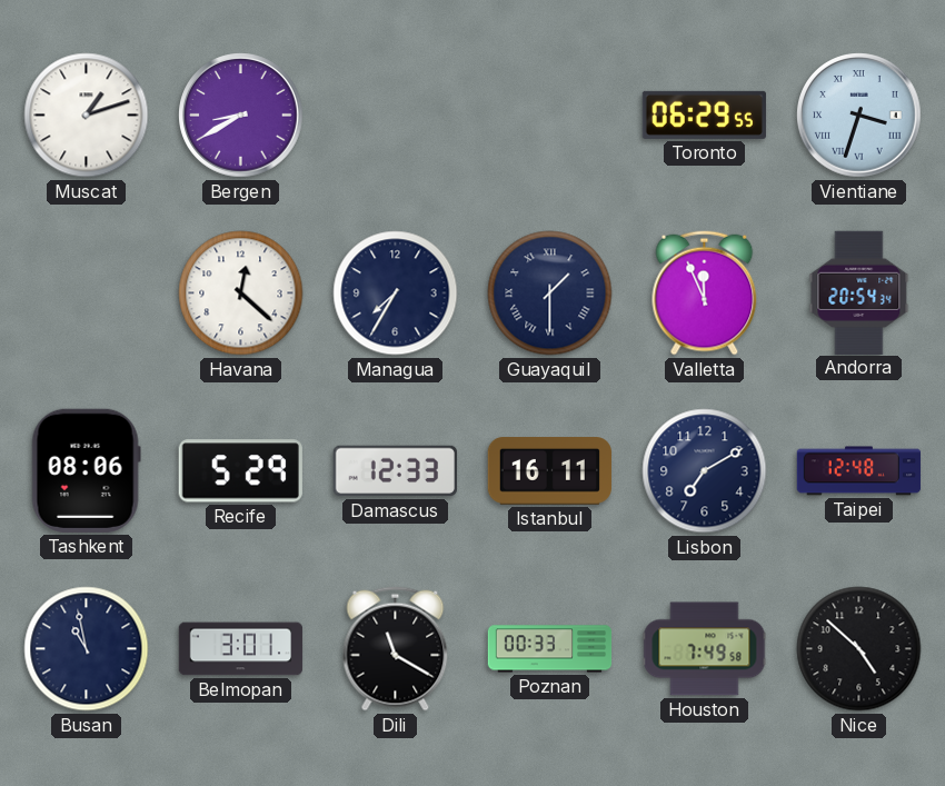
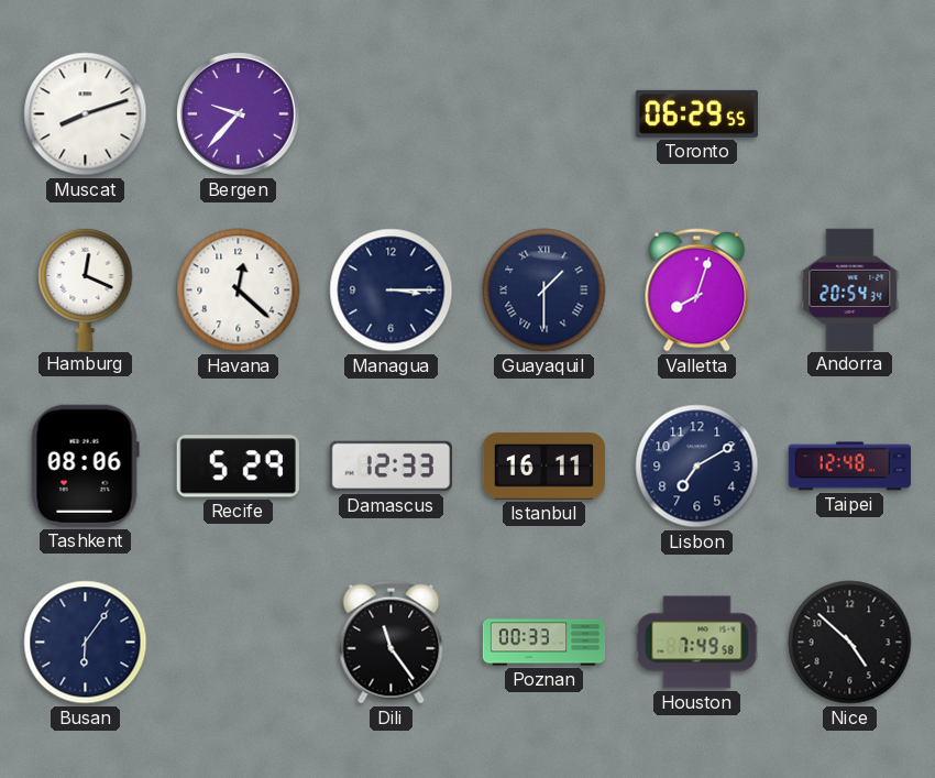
Muscat: 1:12 -> 8:12 (86, 114)
Bergen: 8:40 -> 9:37 (239, 114)
Vientiane: 3:33 -> none (859, 116)
Hamburg: none -> 12:19 (86, 288)
Managua: 7:35 -> 3:15 (392, 291)
Valletta: 11:56 -> 8:03 (697, 291)
Busan: 10:58 -> 6:06 (86, 643)
Belmopan: 3:01 -> none (241, 649)
Dili: 11:20 -> 11:24 (392, 643)
